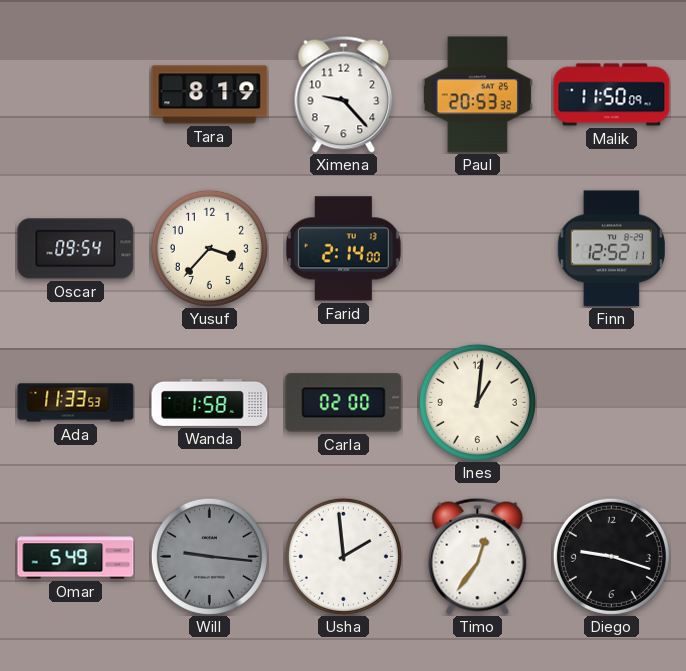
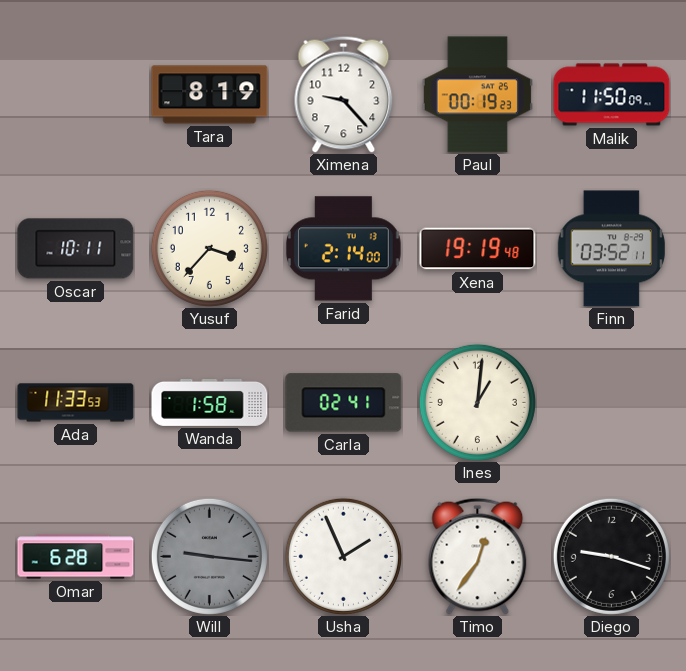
Paul: 20:53 -> 00:19 (477, 95)
Oscar: 09:54 -> 10:11 (76, 249)
Xena: none -> 19:19 (478, 249)
Finn: 12:52 -> 03:52 (611, 249)
Carla: 02:00 -> 02:41 (344, 403)
Omar: 5:49 -> 6:28 (76, 557)
Usha: 1:59 -> 1:56 (343, 556)
